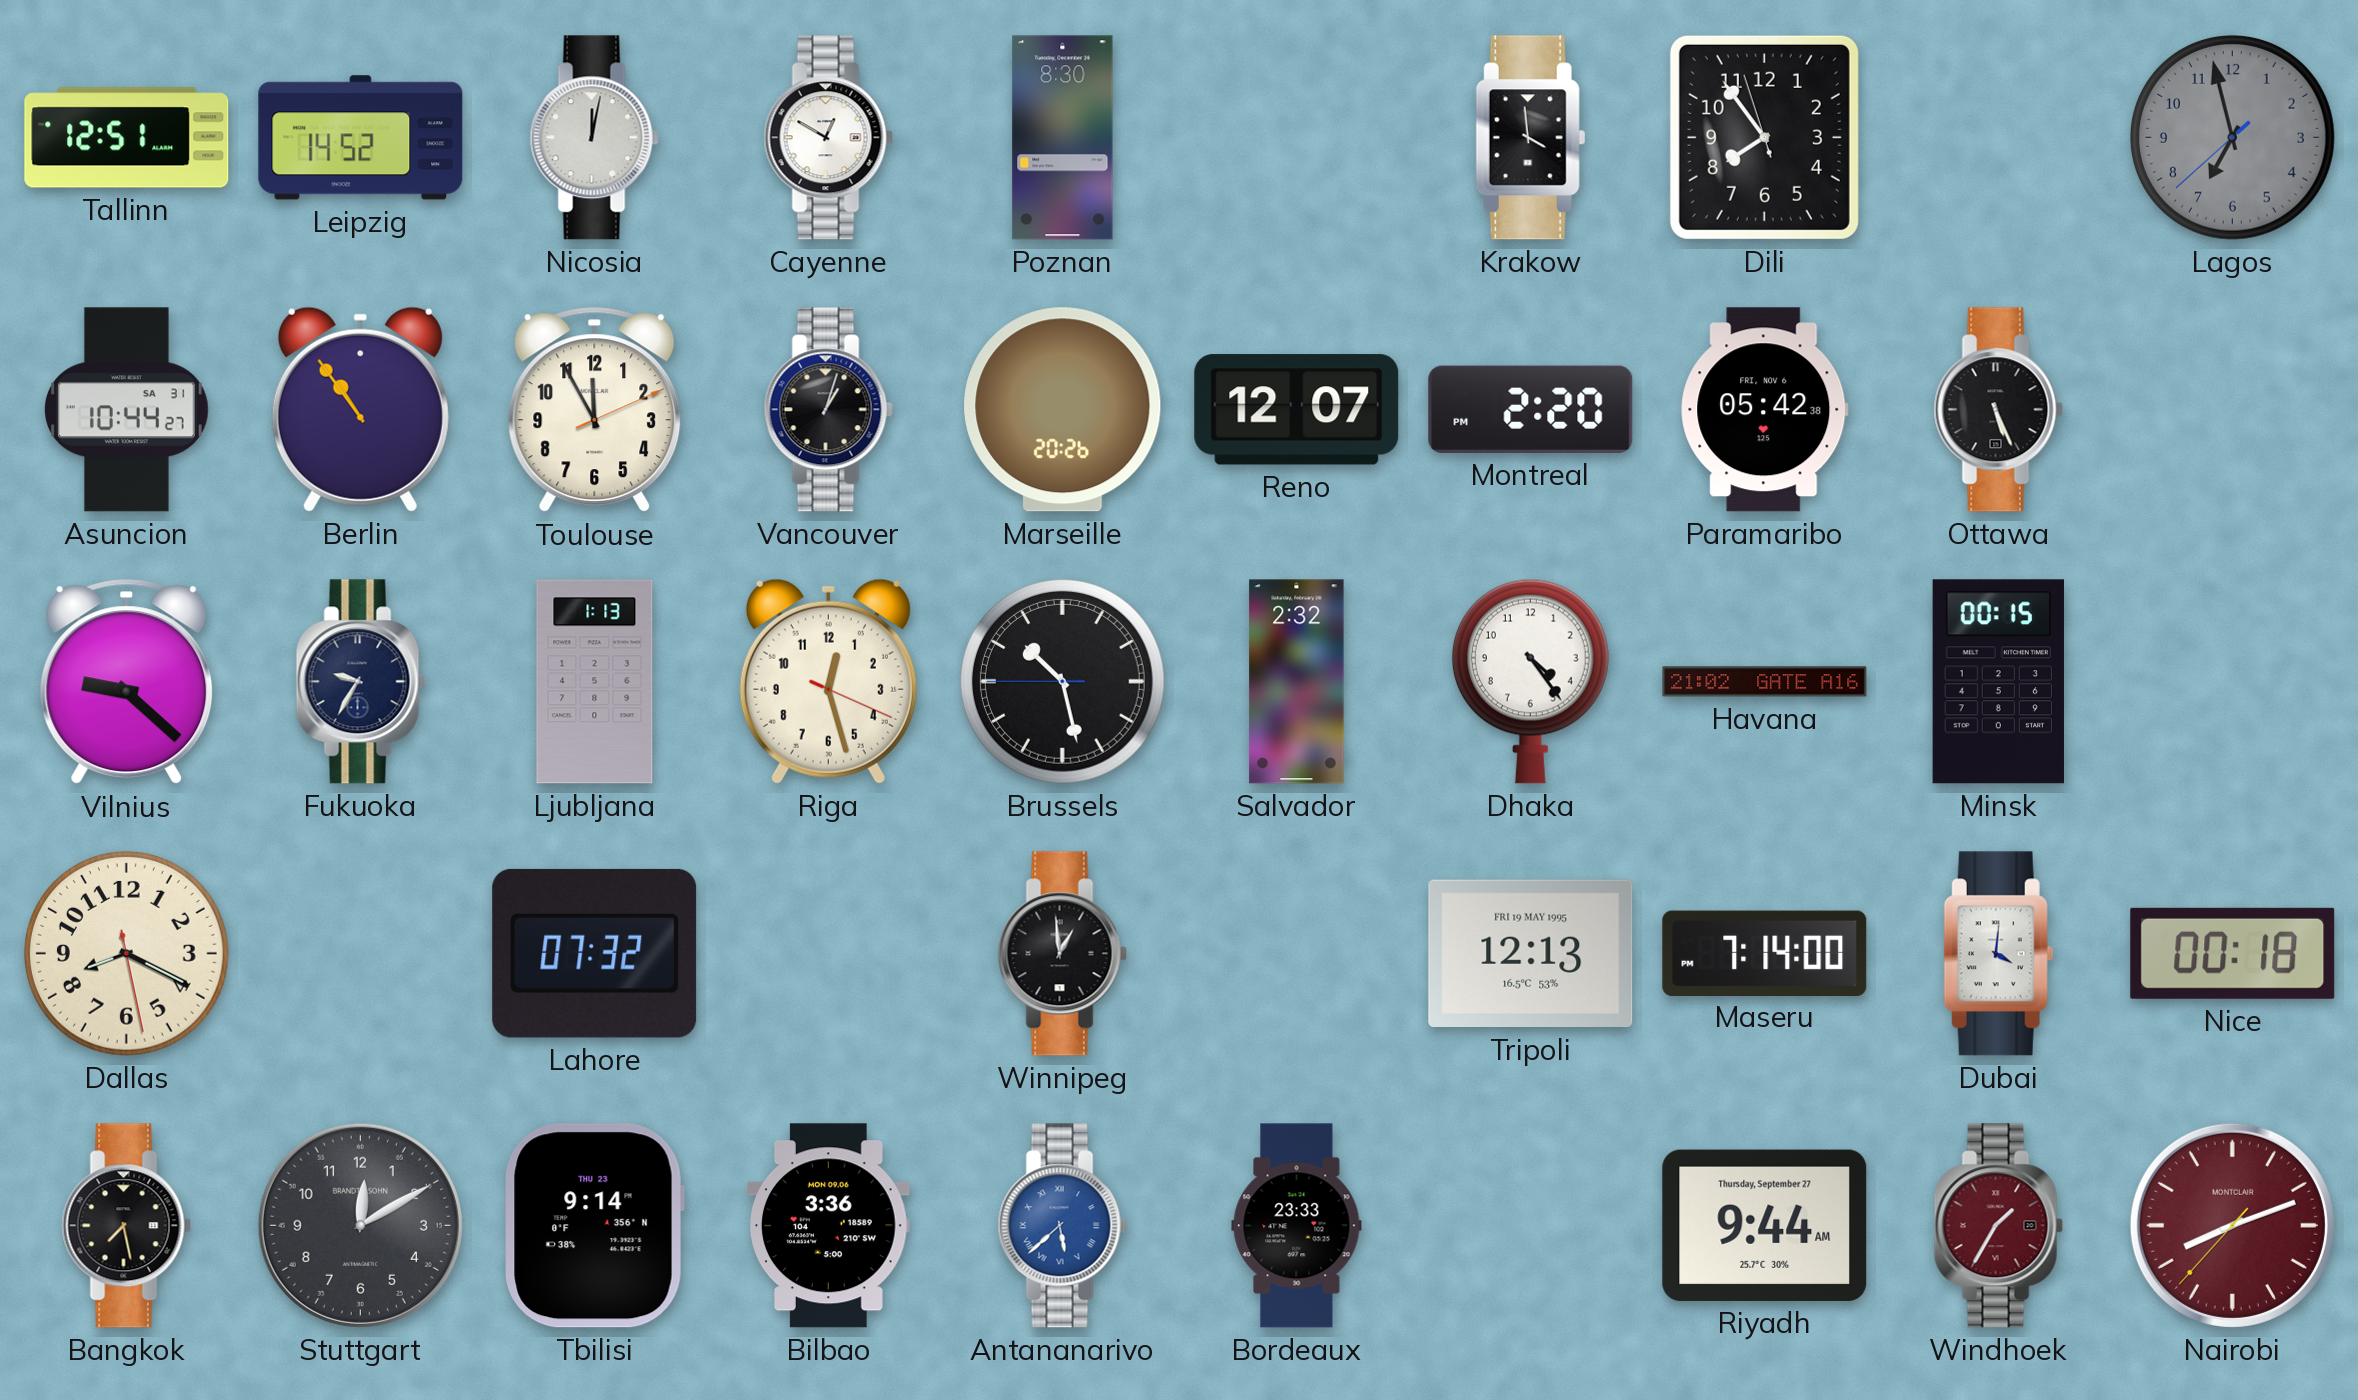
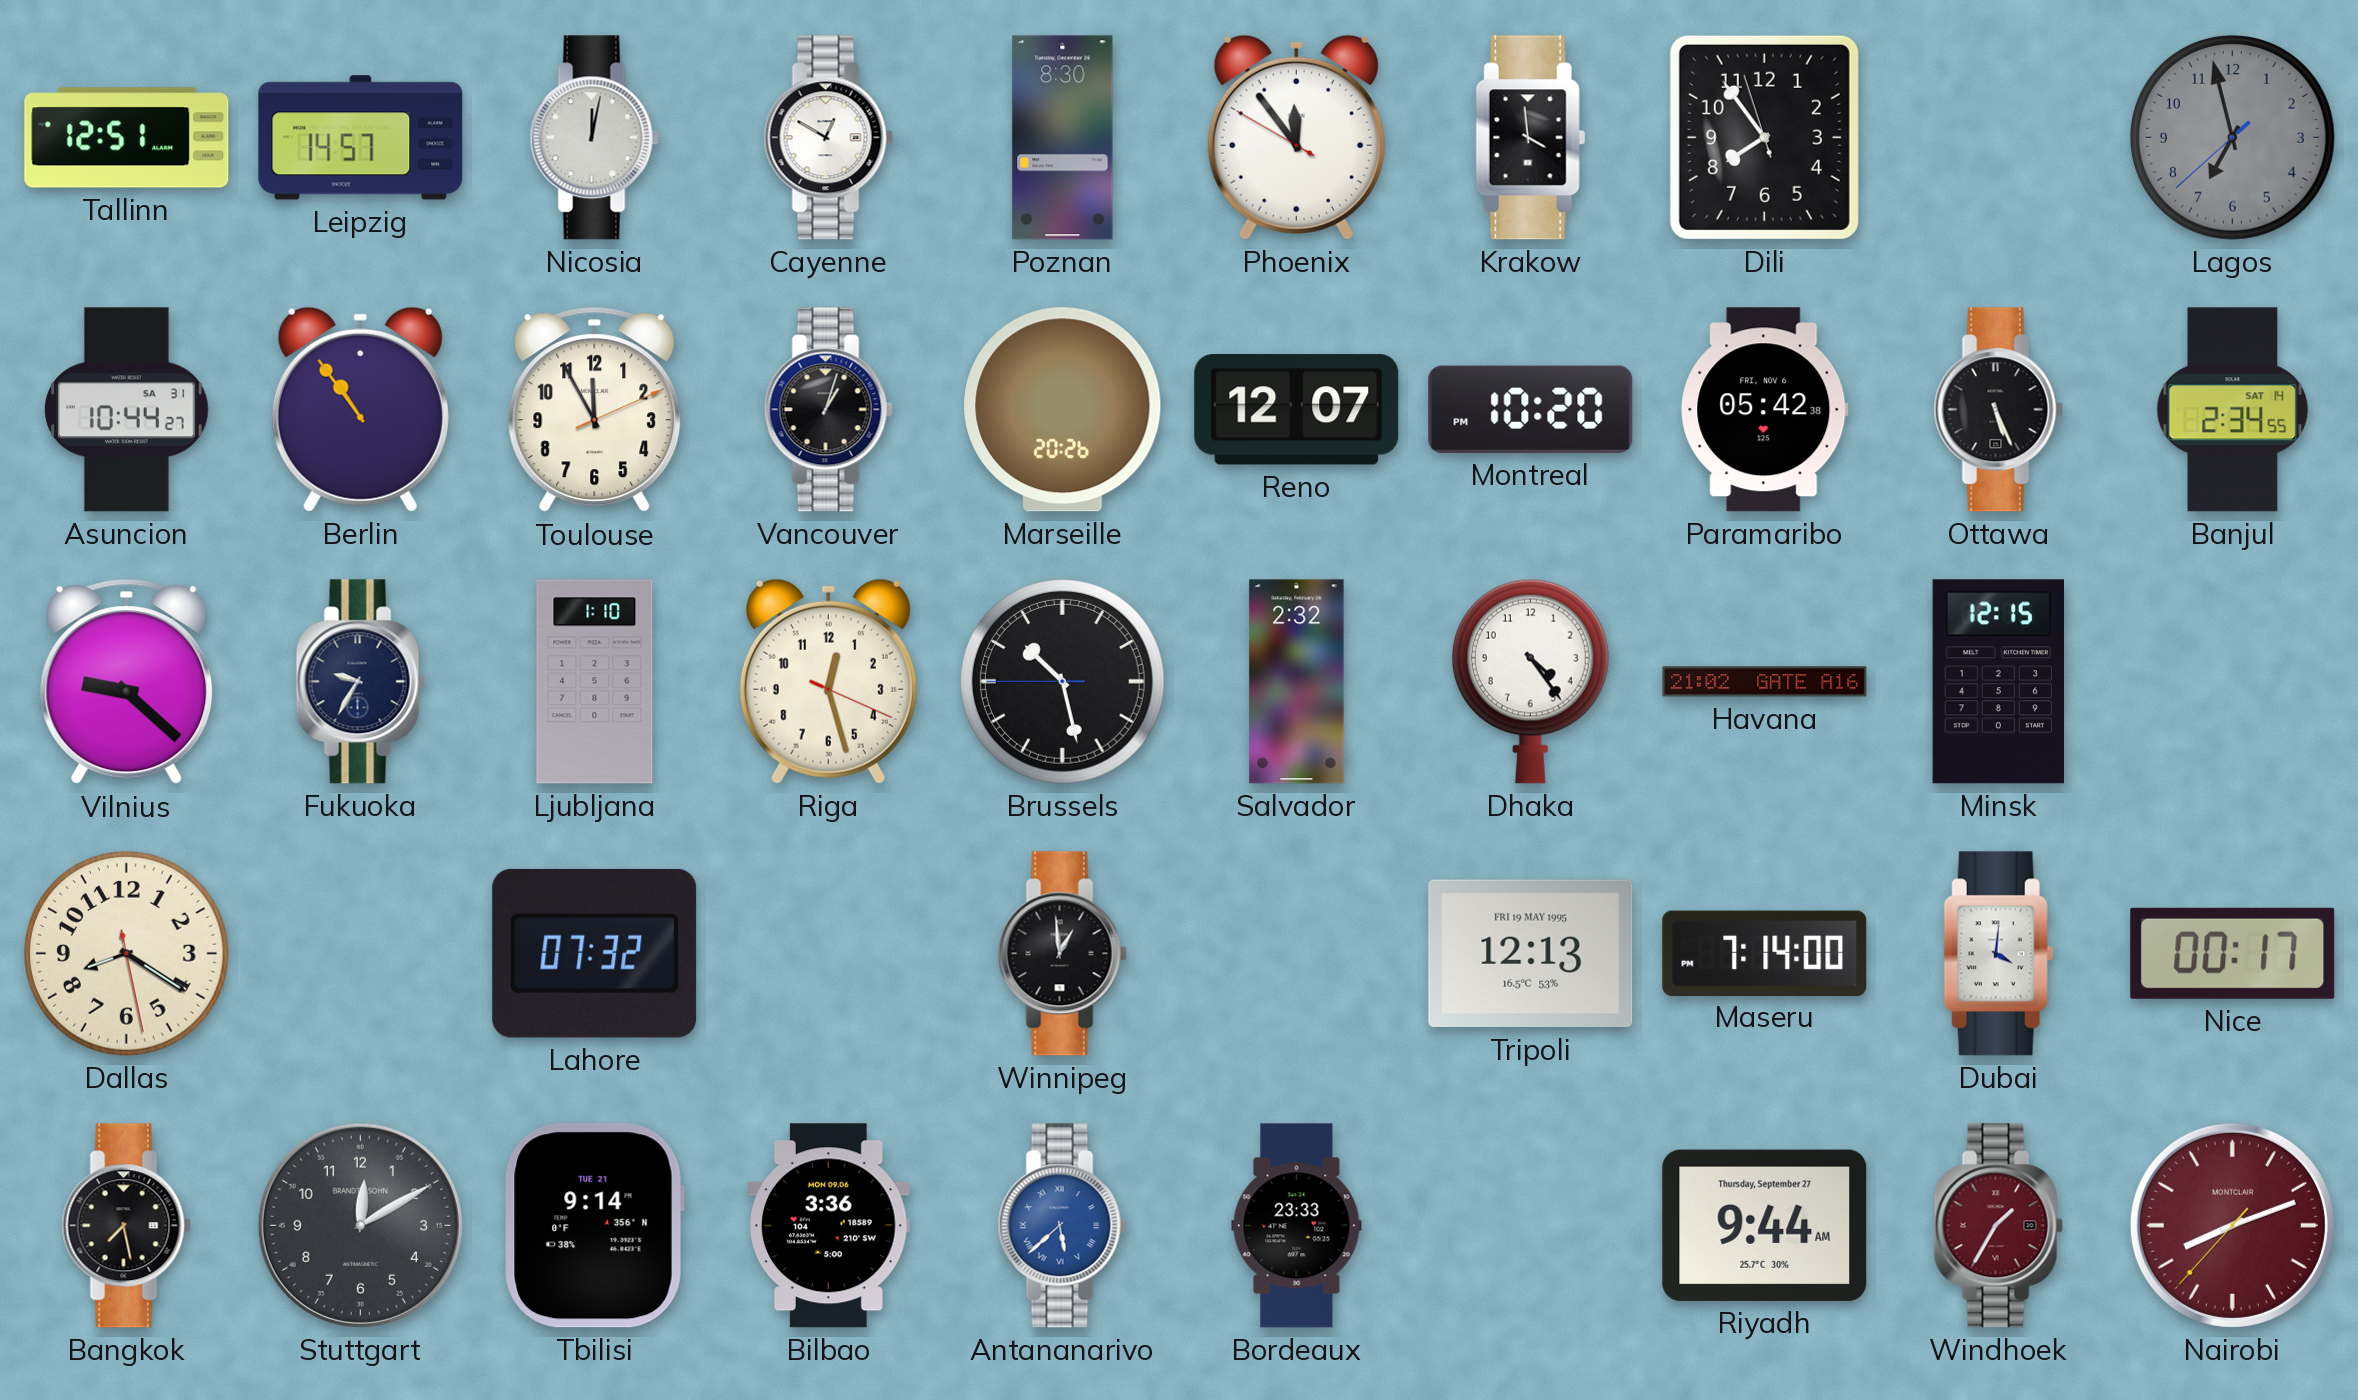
Leipzig: 14:52 -> 14:57 (361, 138)
Phoenix: none -> 11:53 (1296, 137)
Montreal: 2:20 -> 10:20 (1531, 409)
Banjul: none -> 2:34 (2233, 410)
Ljubljana: 1:13 -> 1:10 (595, 682)
Minsk: 00:15 -> 12:15 (1998, 682)
Dallas: 8:19 -> 8:20 (126, 953)
Nice: 00:18 -> 00:17 (2233, 953)
Tbilisi date: THU 23 -> TUE 21 (594, 1226)
